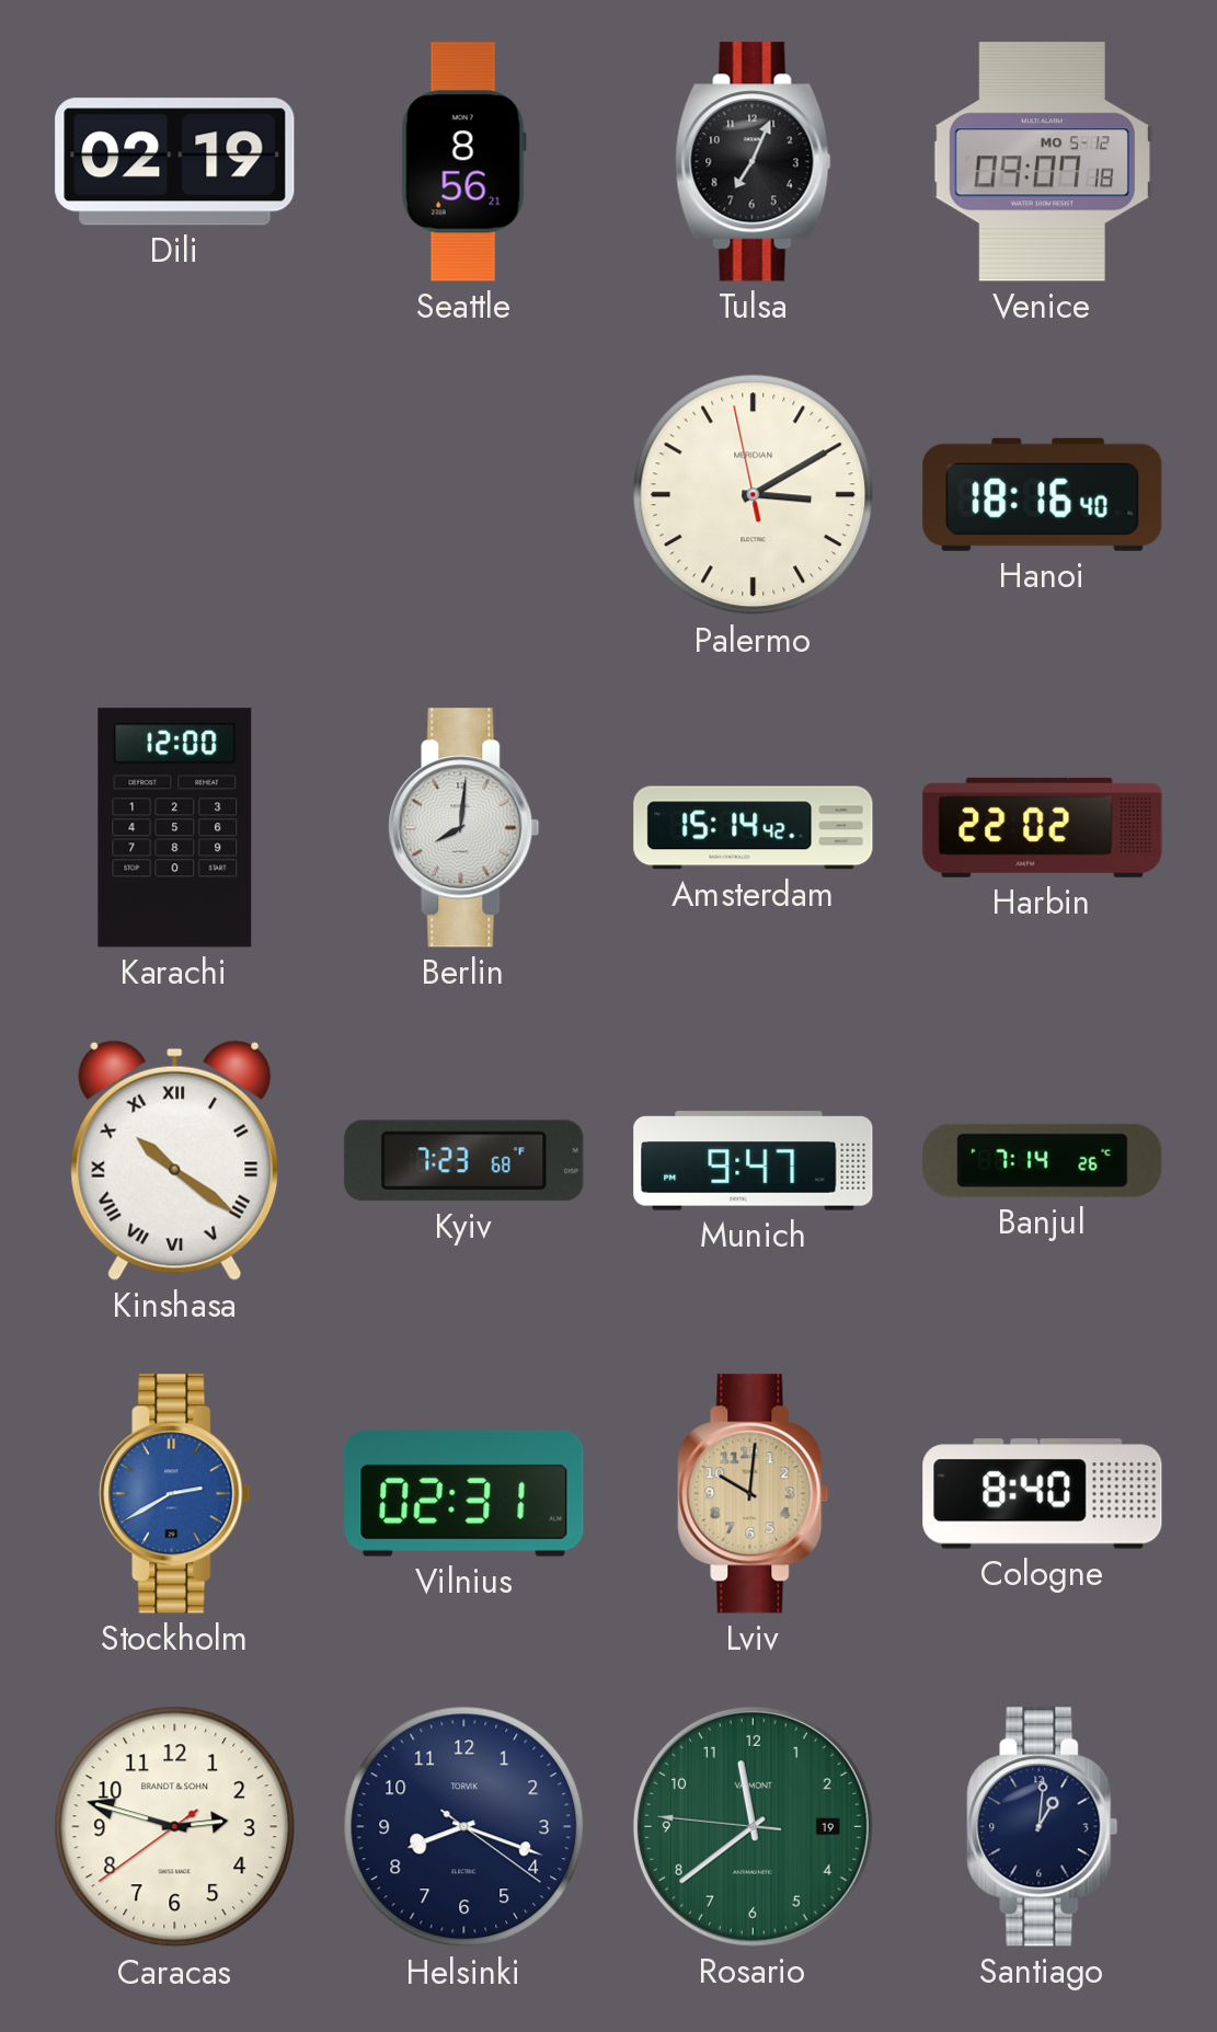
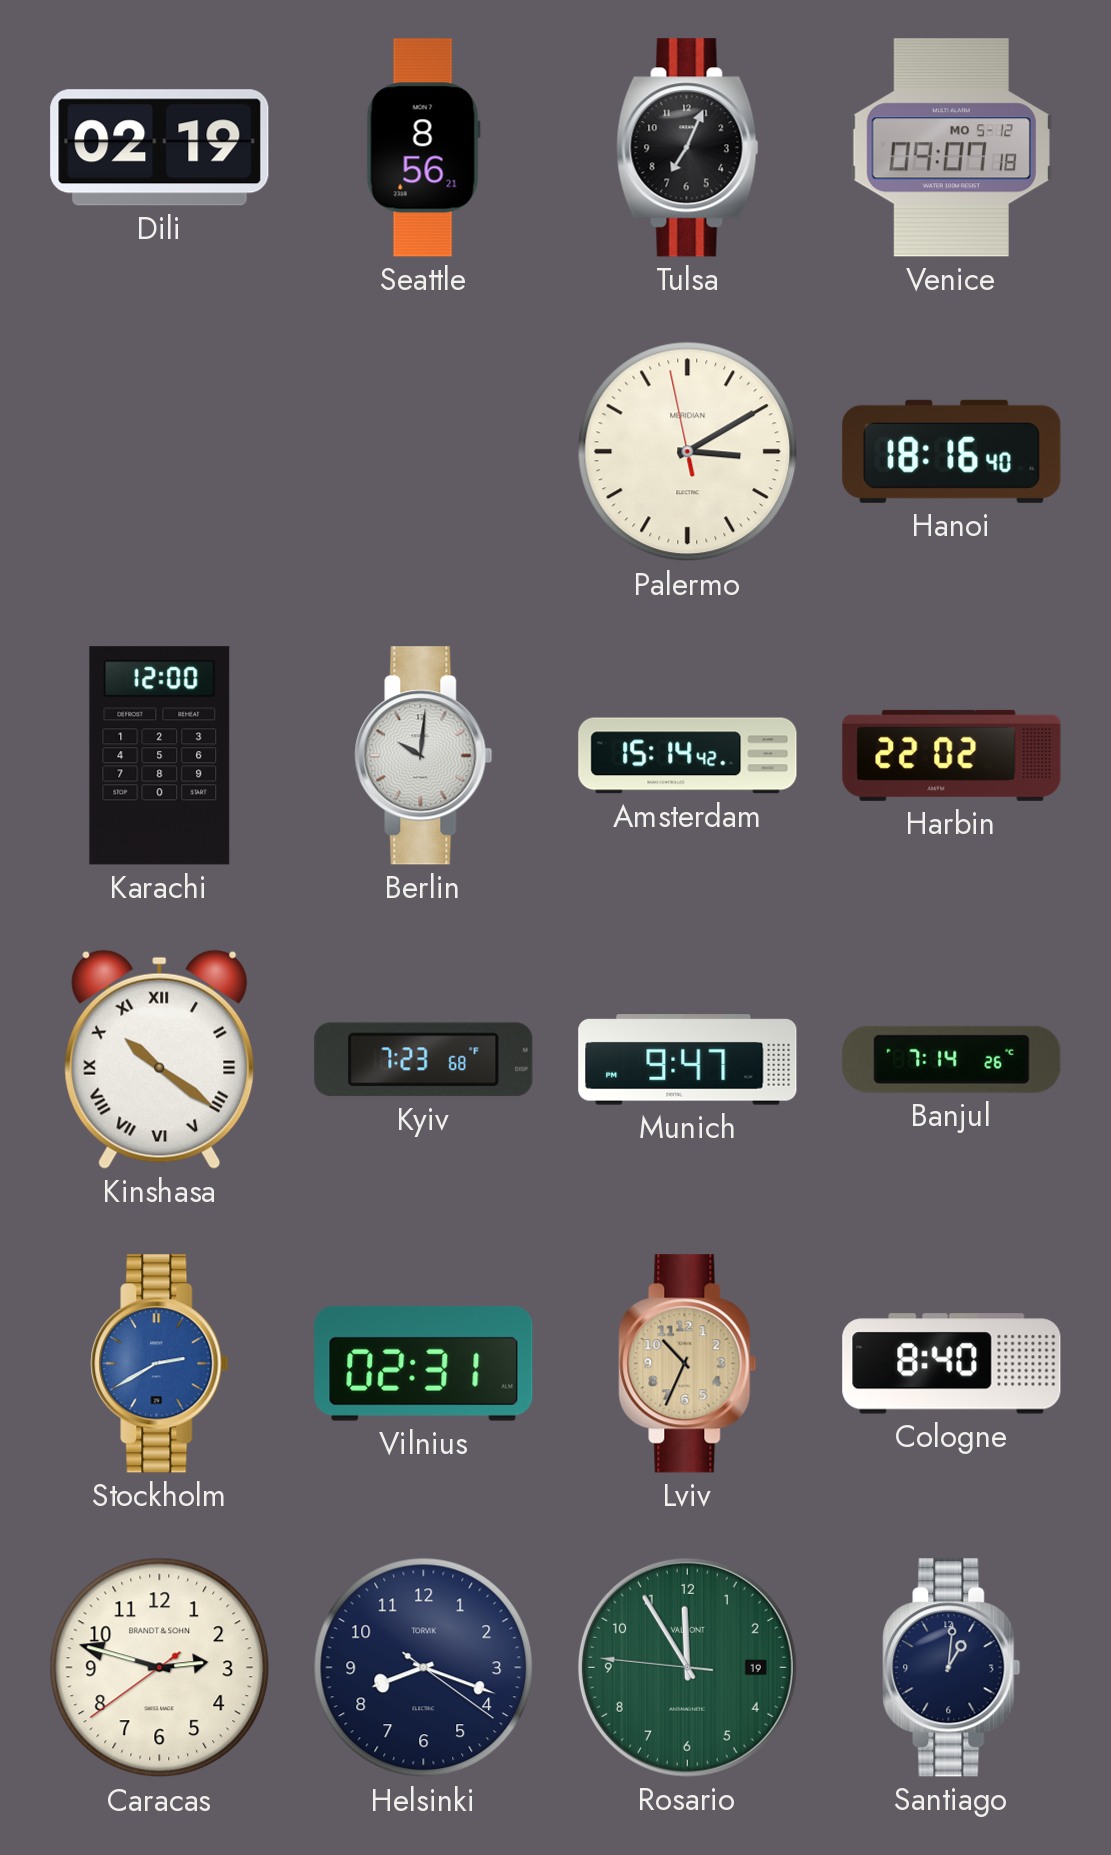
Berlin: 8:01 -> 10:01 (424, 756)
Lviv: 10:01 -> 10:34 (688, 1364)
Rosario: 11:38 -> 11:54 (687, 1667)
